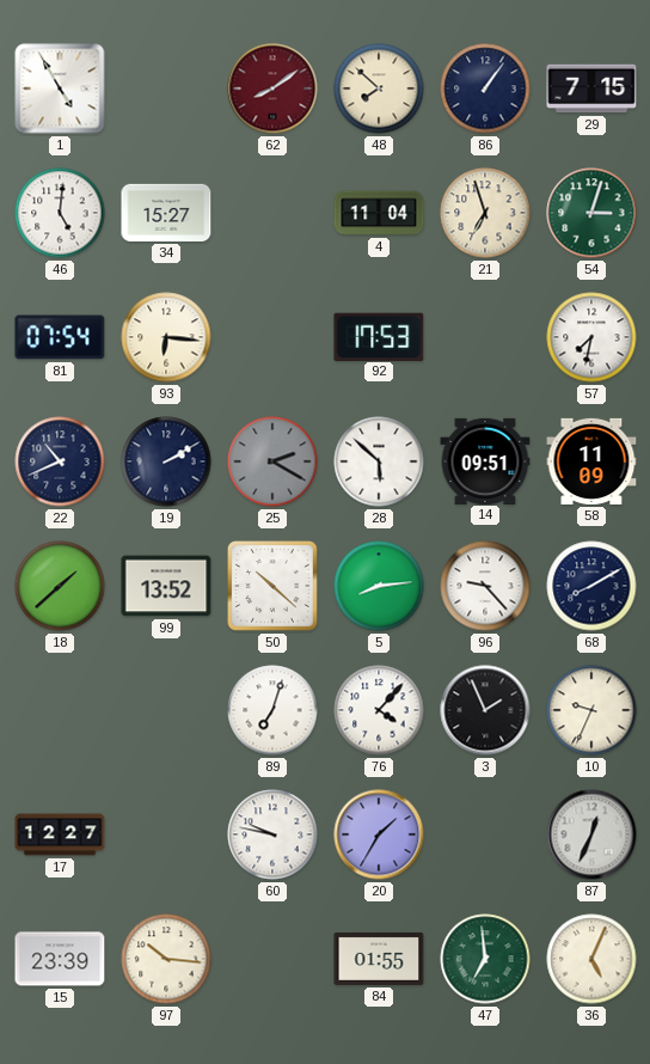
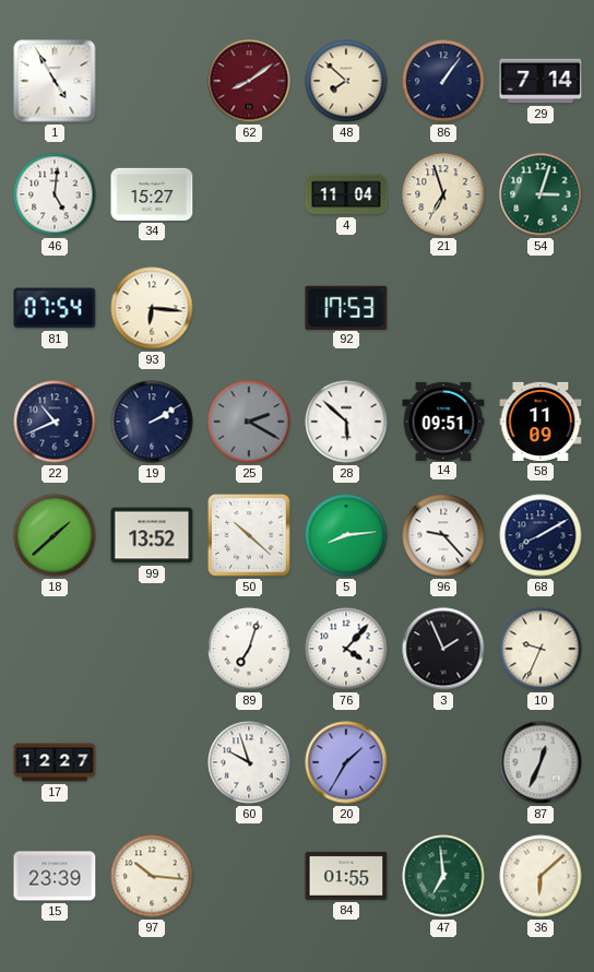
29: 7:15 -> 7:14 (540, 81)
57: 7:32 -> none (591, 337)
60: 9:47 -> 9:57 (249, 762)
36: 5:04 -> 6:08 (540, 876)
